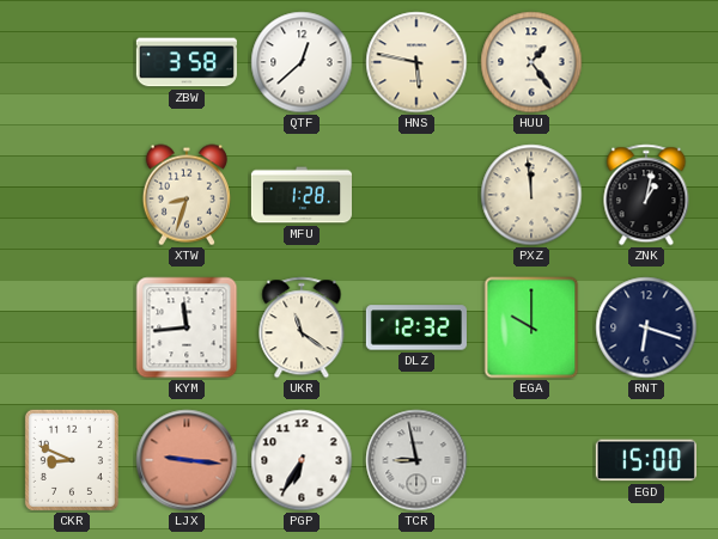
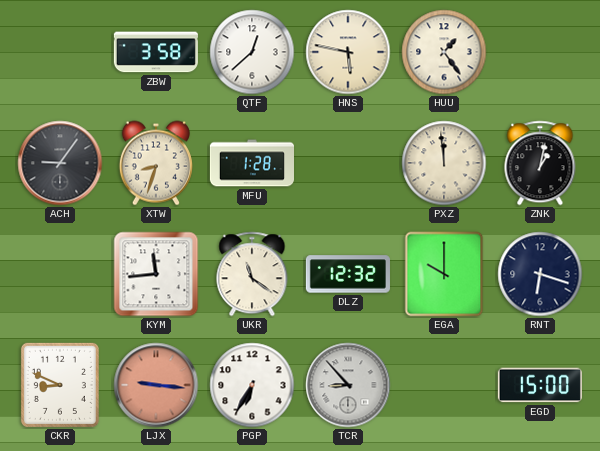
ACH: none -> 9:06 (60, 163)
TCR: 8:58 -> 8:53 (348, 385)
